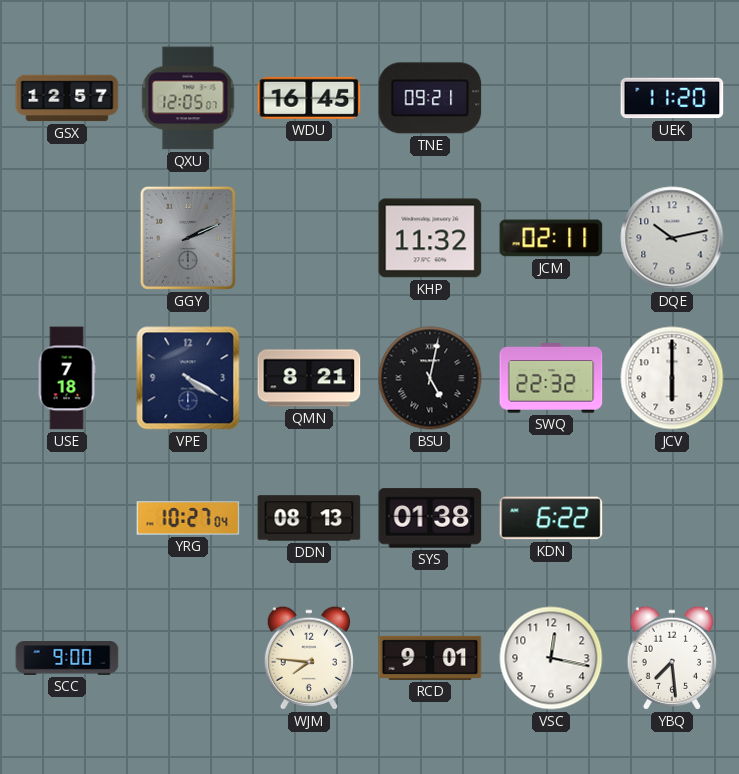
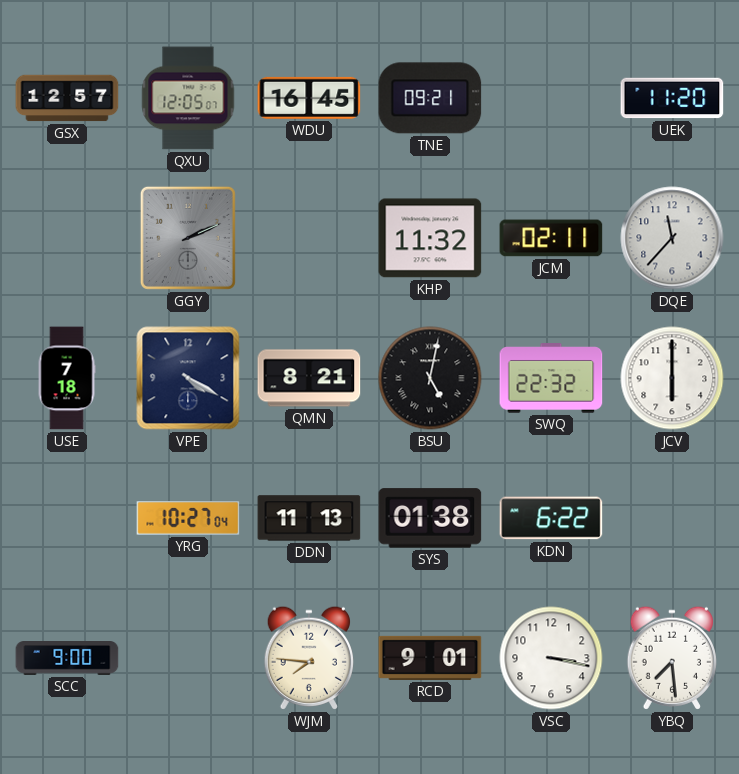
DQE: 10:13 -> 11:37 (672, 238)
DDN: 08:13 -> 11:13 (309, 518)
VSC: 12:17 -> 3:17 (551, 658)
